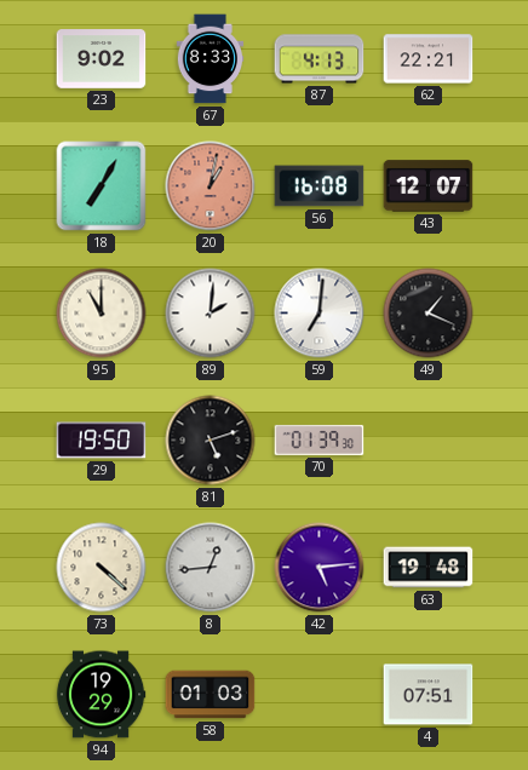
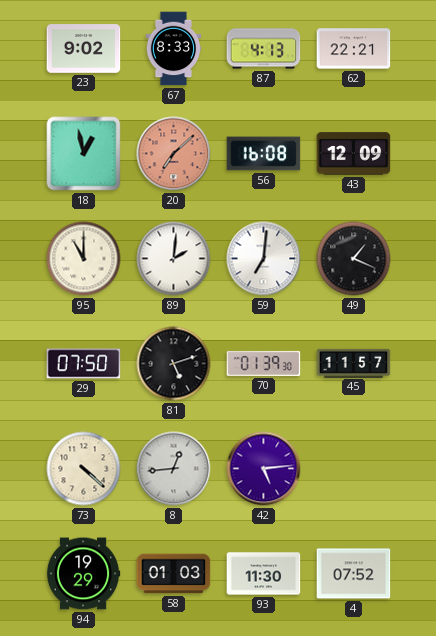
18: 7:05 -> 12:58 (84, 154)
20: 1:02 -> 7:08 (174, 154)
43: 12:07 -> 12:09 (354, 154)
29: 19:50 -> 07:50 (84, 364)
45: none -> 11:57 (354, 363)
63: 19:48 -> none (429, 568)
93: none -> 11:30 (264, 574)
4: 07:51 -> 07:52 (354, 574)
